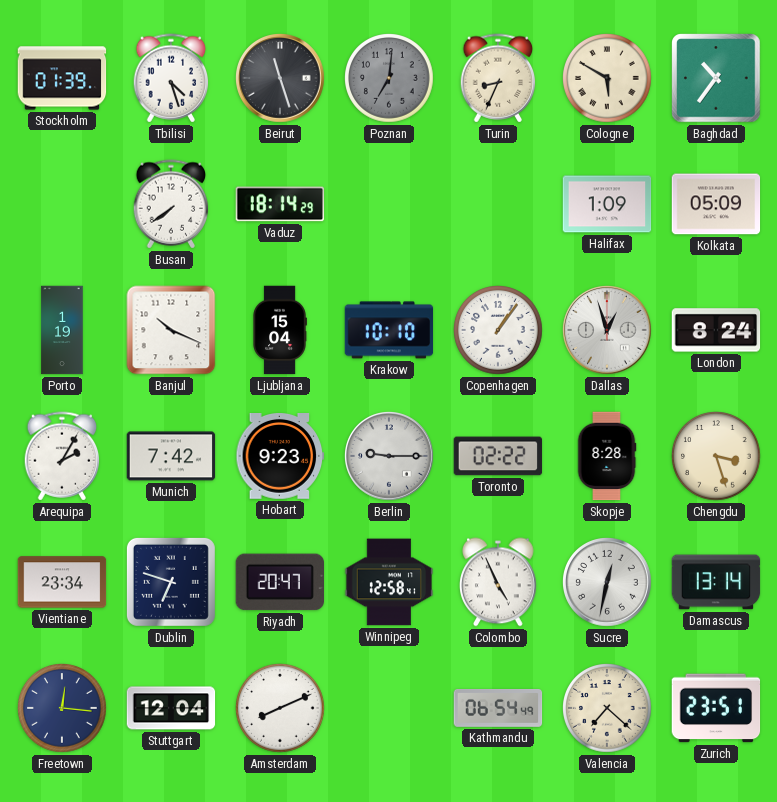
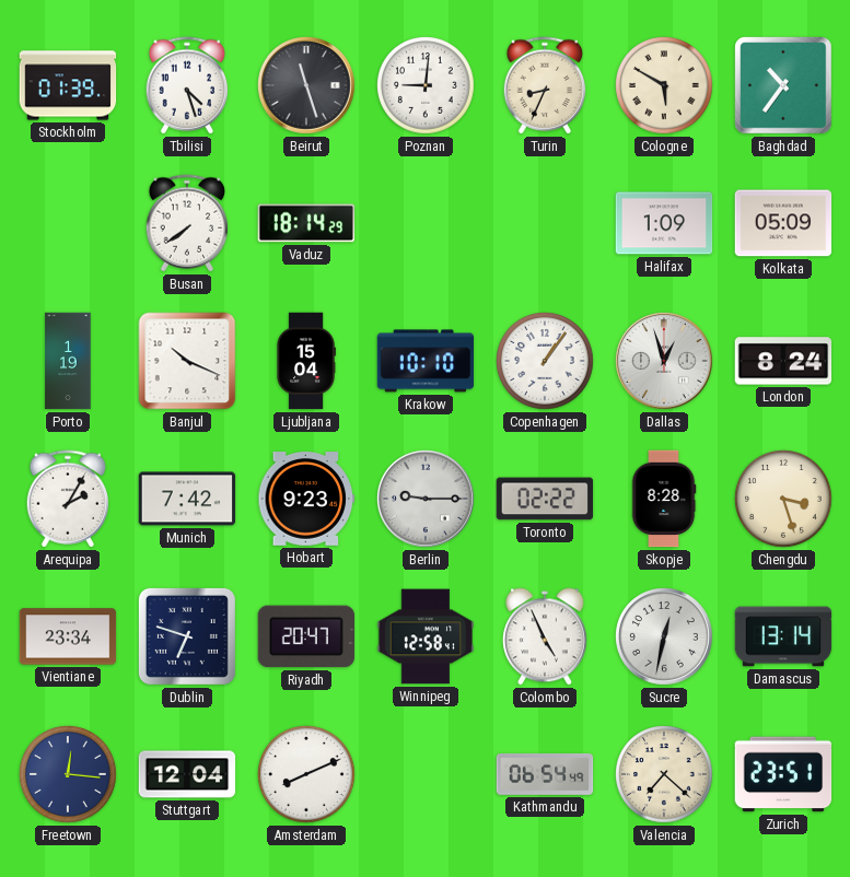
Poznan: 7:01 -> 9:01 (427, 86)
Poznan dial: grey -> white (427, 86)
